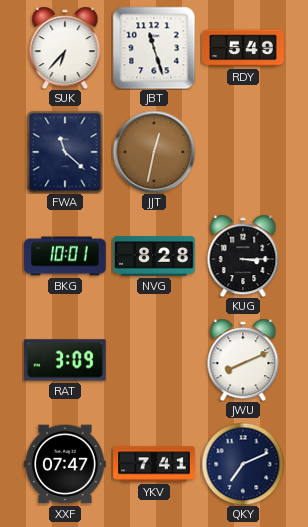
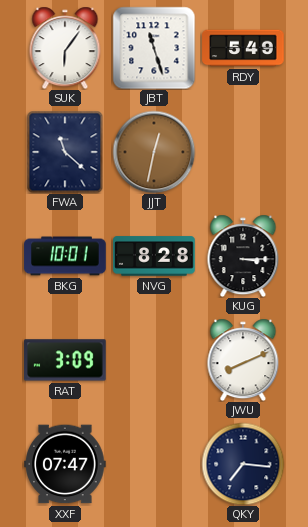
SUK: 6:37 -> 6:06 (65, 48)
YKV: 7:41 -> none (154, 464)
QKY: 7:11 -> 7:16 (243, 464)
